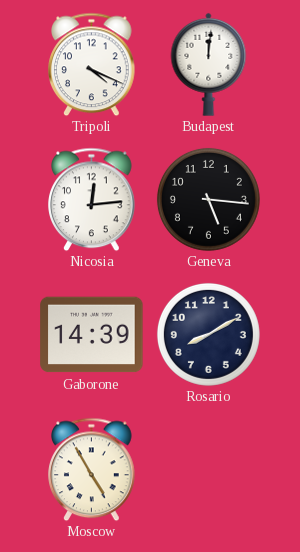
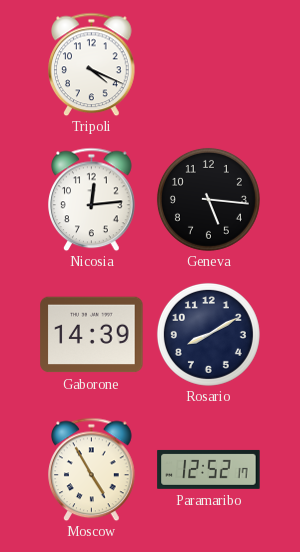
Budapest: 12:01 -> none (209, 64)
Paramaribo: none -> 12:52 (209, 469)
